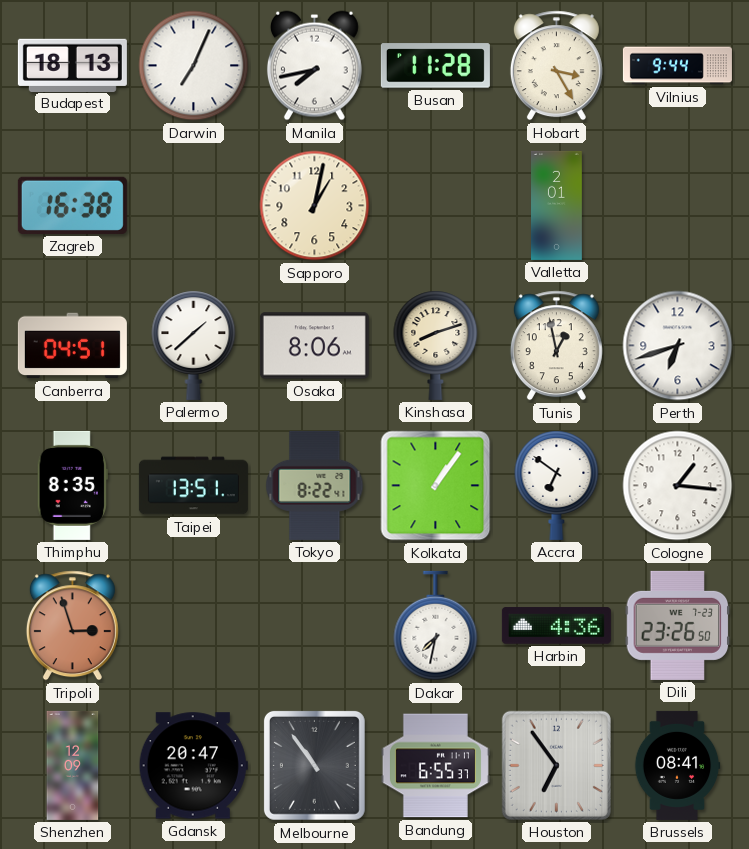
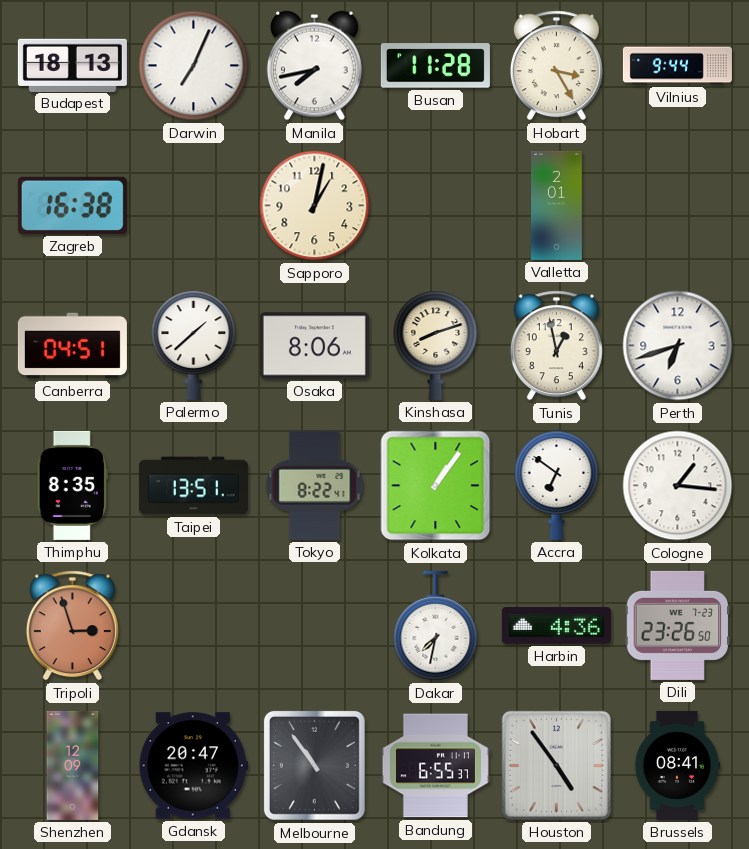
Houston: 6:54 -> 4:54 (556, 765)
